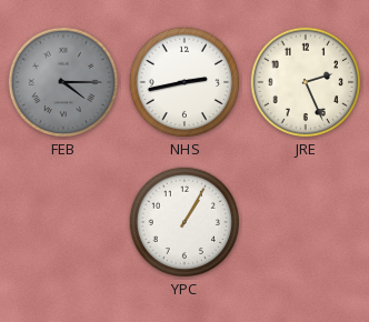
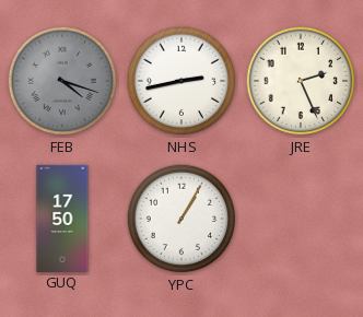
FEB: 4:15 -> 4:18 (62, 81)
GUQ: none -> 17:50 (62, 218)
